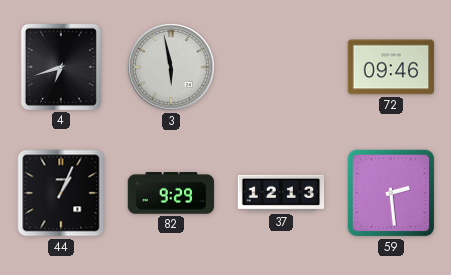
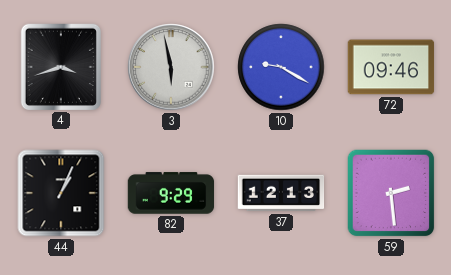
4: 6:42 -> 3:42 (60, 66)
10: none -> 9:20 (281, 67)
